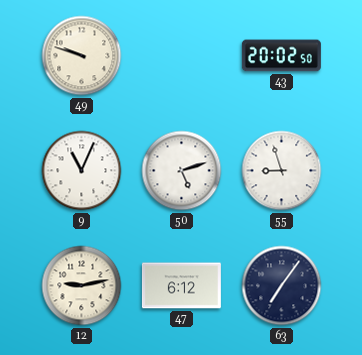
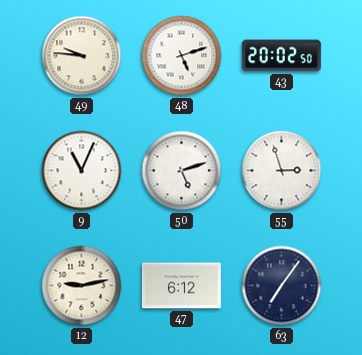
49: 9:48 -> 9:46 (82, 56)
48: none -> 5:12 (182, 56)
55: 8:57 -> 2:57 (282, 171)
